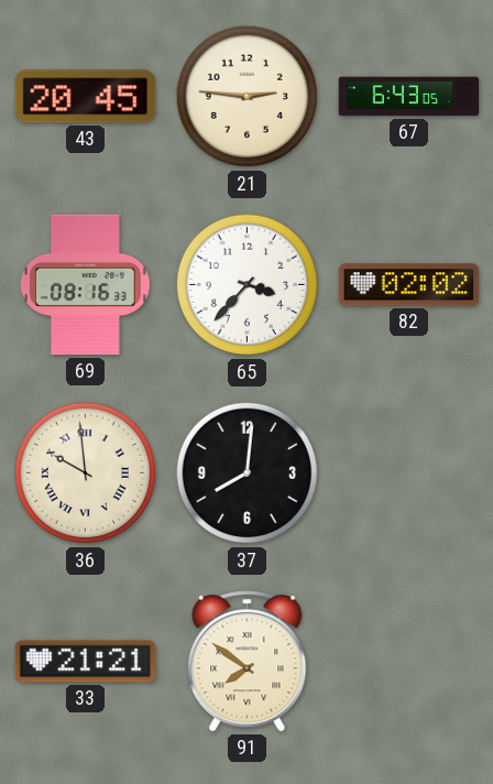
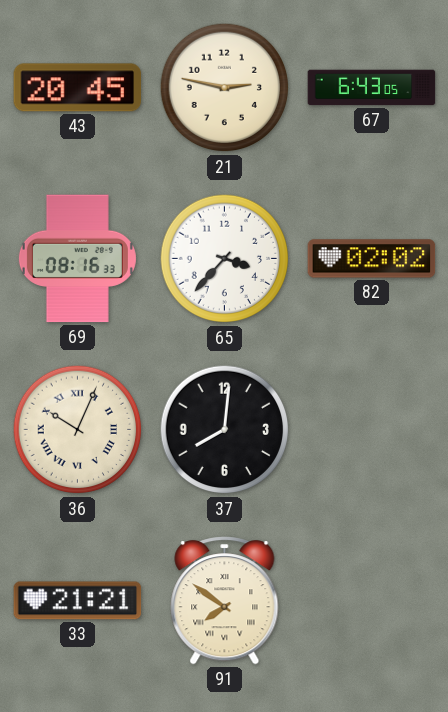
21: 2:46 -> 2:47 (225, 88)
36: 9:59 -> 10:04 (78, 430)
